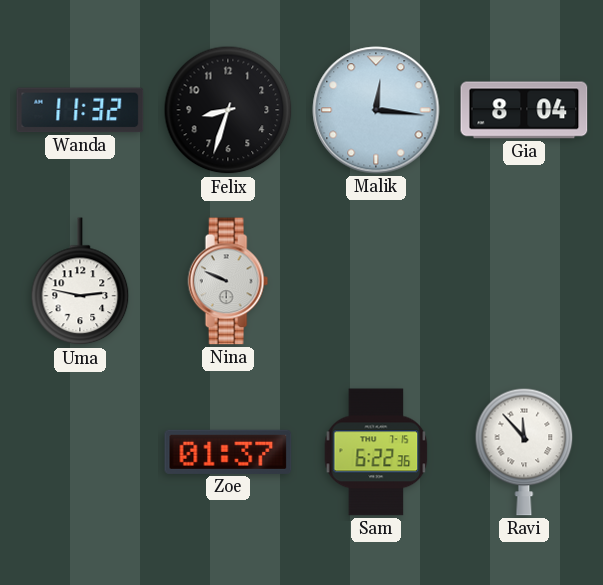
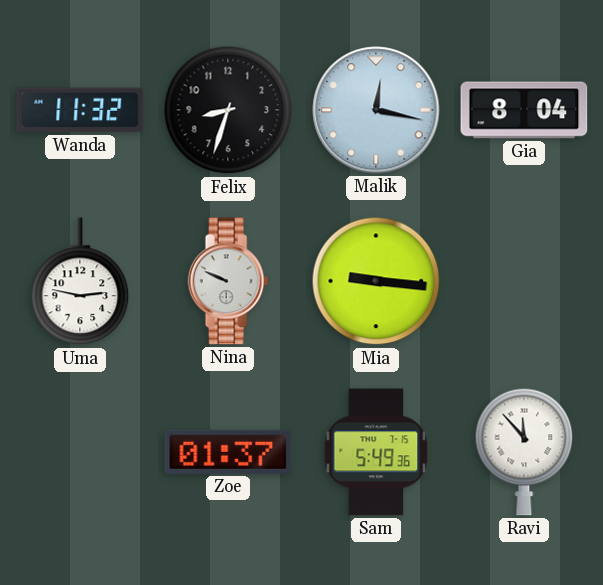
Malik: 12:16 -> 12:17 (376, 110)
Mia: none -> 9:16 (376, 281)
Sam: 6:22 -> 5:49 (376, 452)
